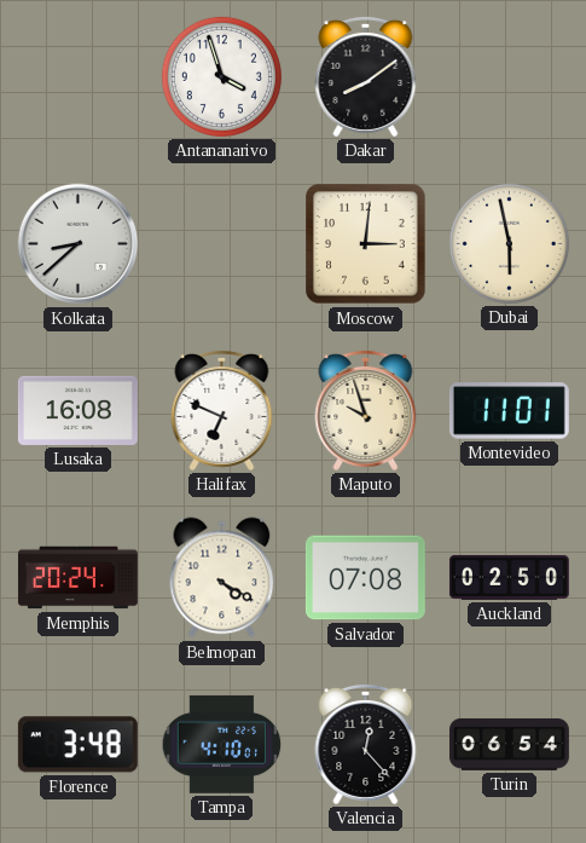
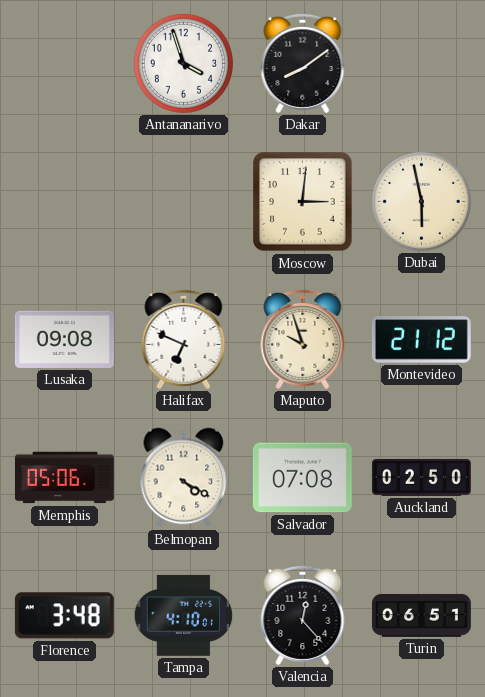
Kolkata: 8:38 -> none (79, 244)
Lusaka: 16:08 -> 09:08 (64, 339)
Montevideo: 11:01 -> 21:12 (421, 340)
Memphis: 20:24 -> 05:06 (64, 478)
Turin: 06:54 -> 06:51 (421, 615)
